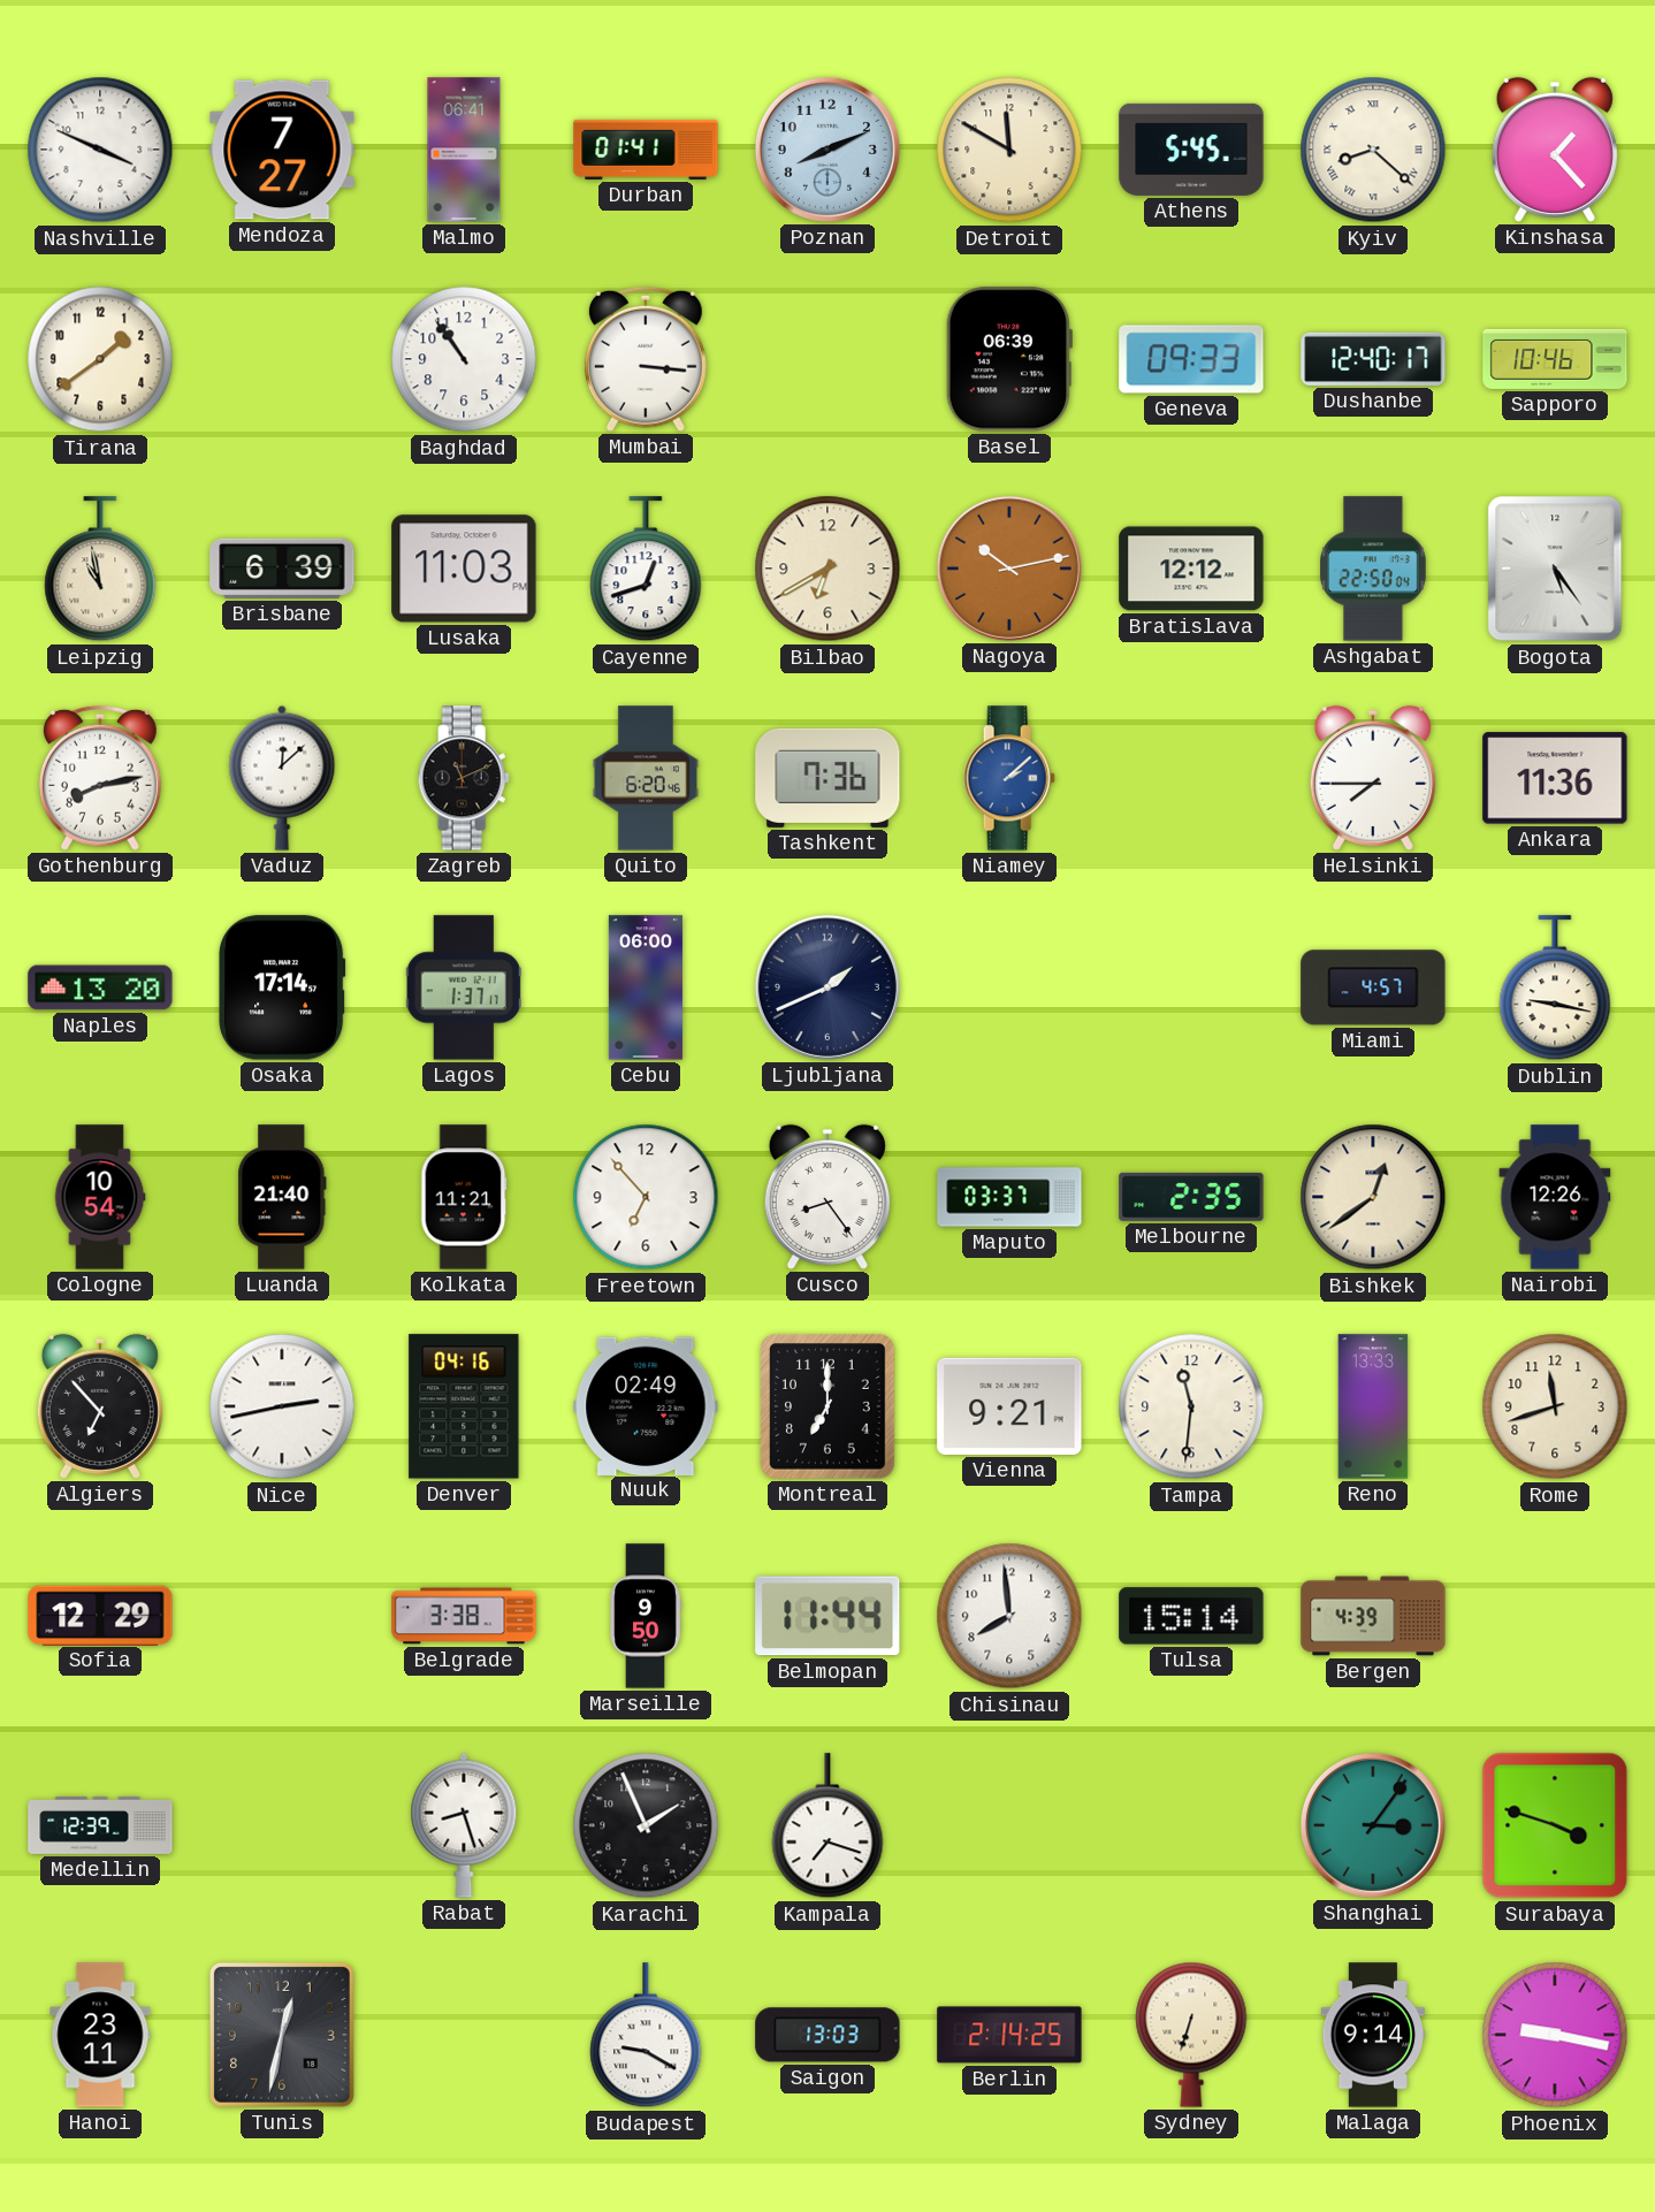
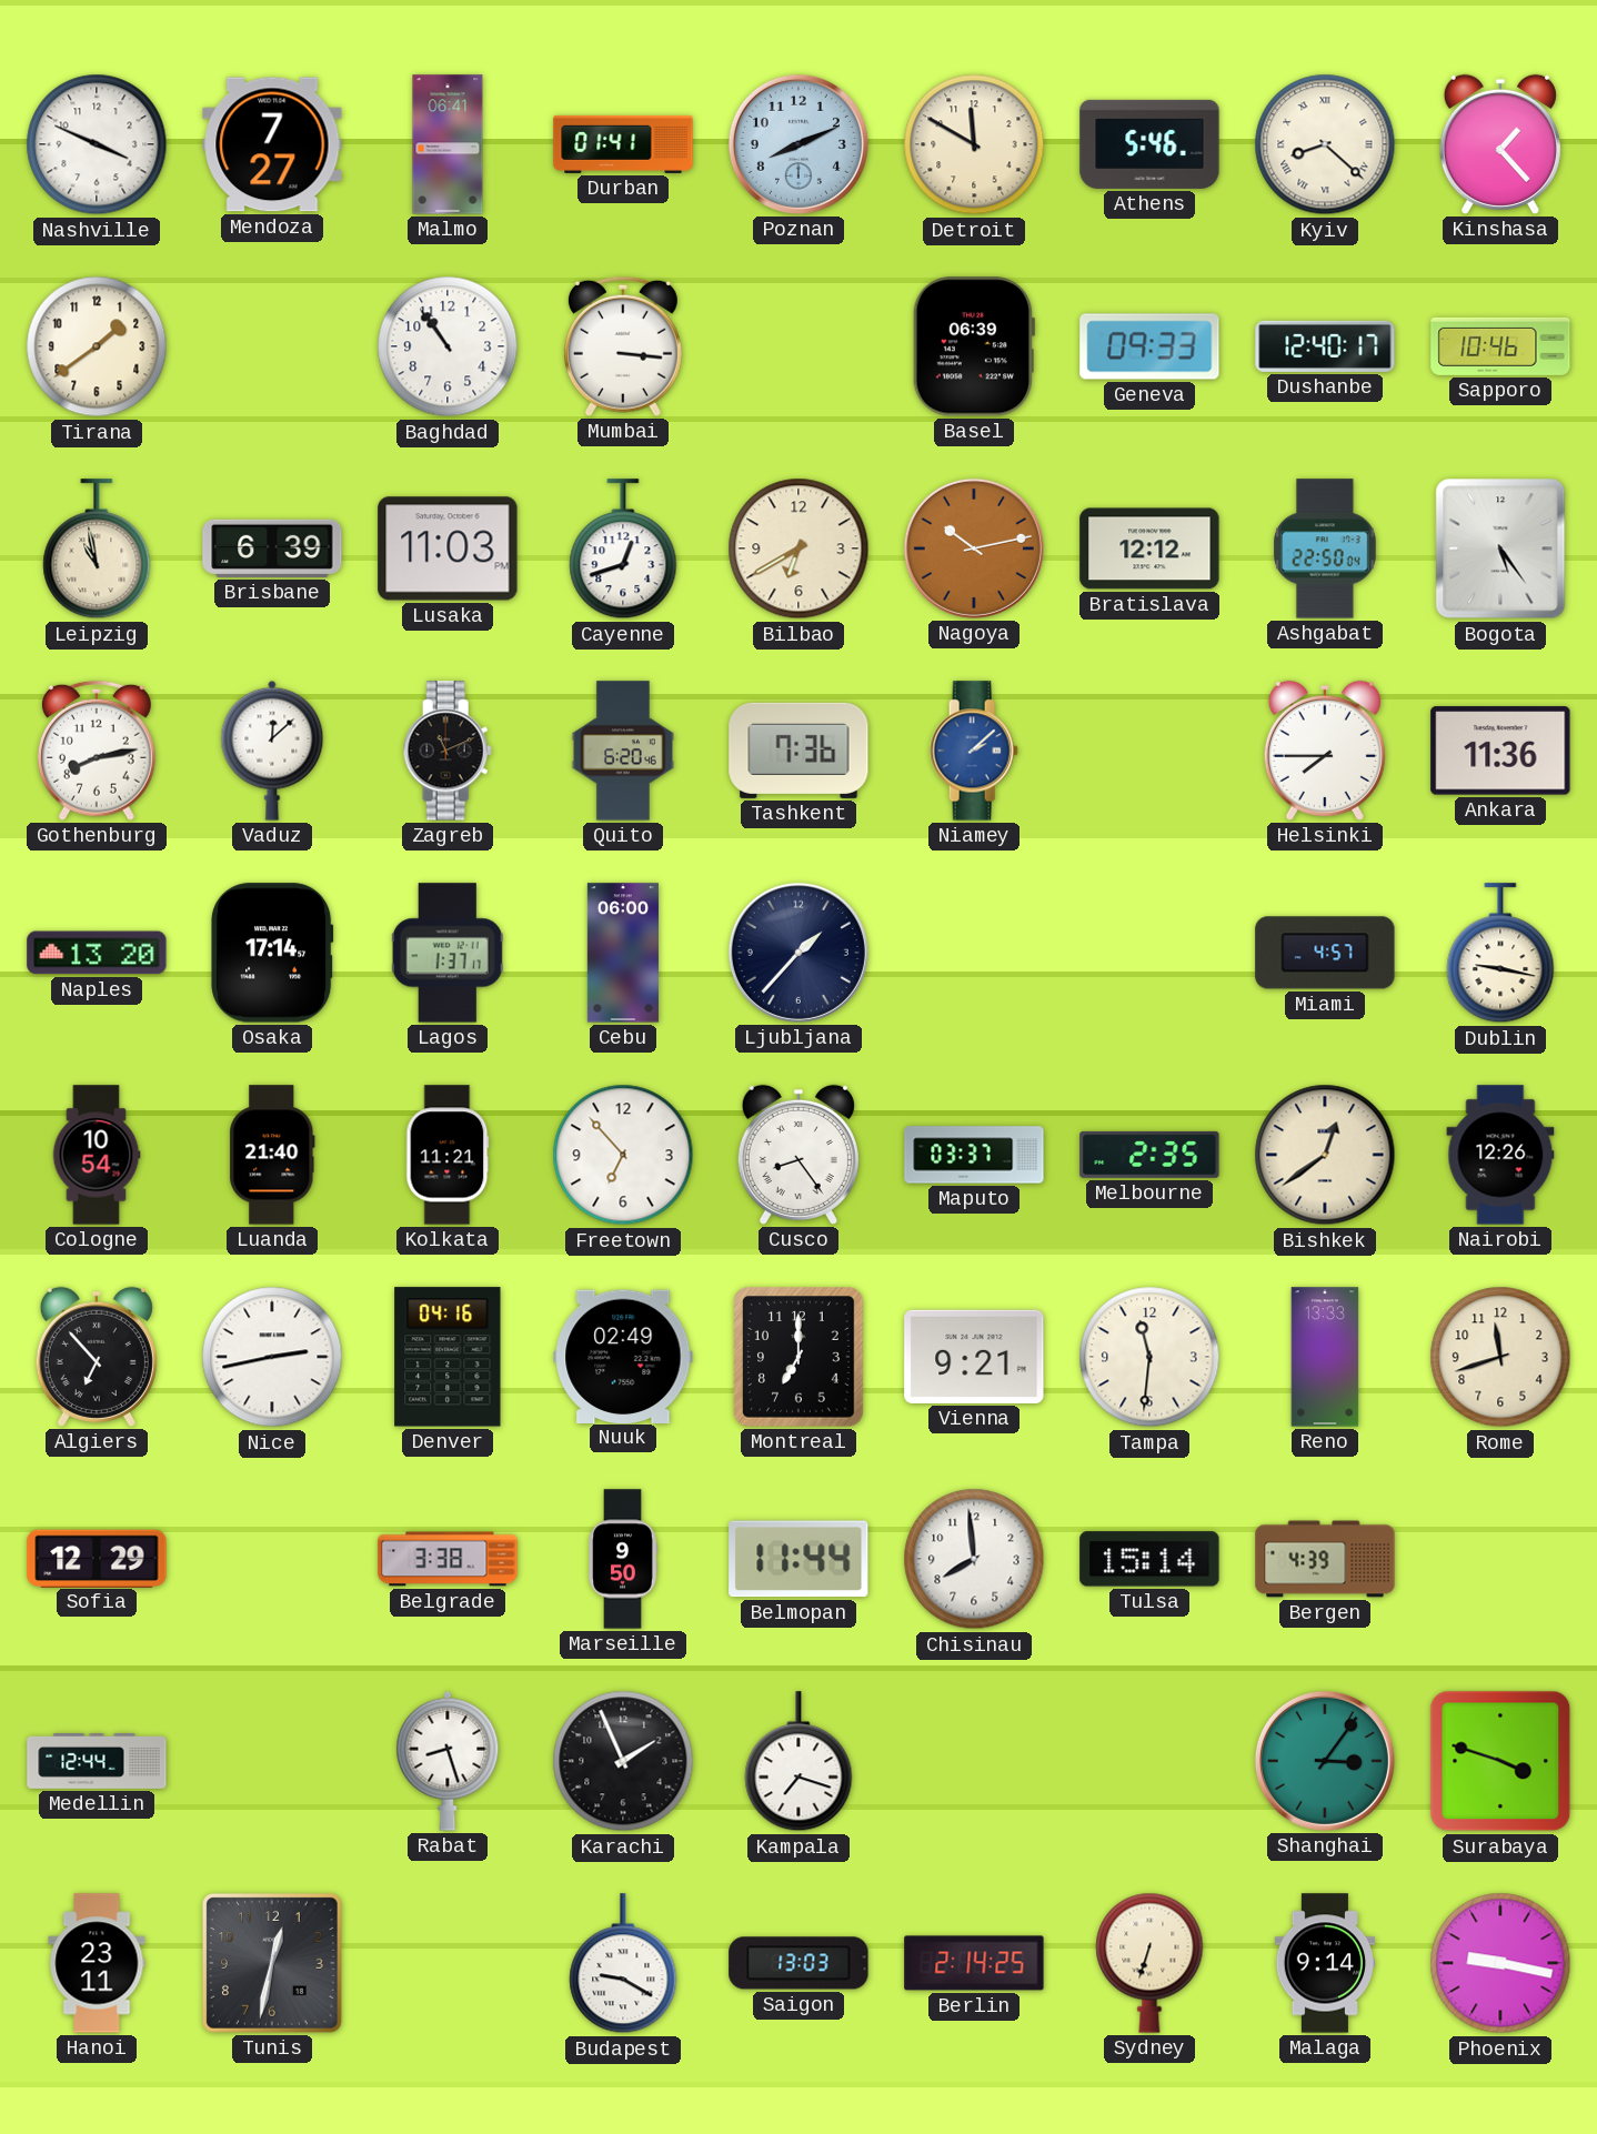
Athens: 5:45 -> 5:46 (1149, 144)
Ljubljana: 1:41 -> 1:37 (798, 953)
Medellin: 12:39 -> 12:44 (97, 1761)
